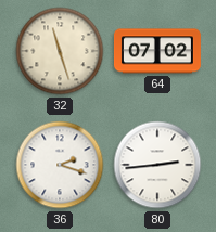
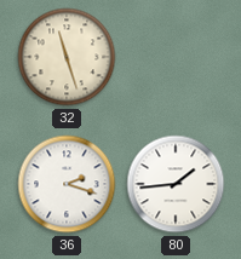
64: 07:02 -> none (157, 51)
80: 2:44 -> 1:44 (176, 184)
